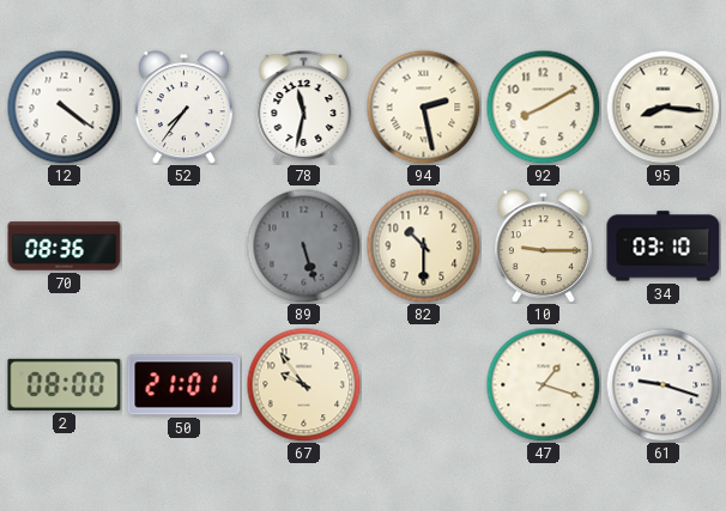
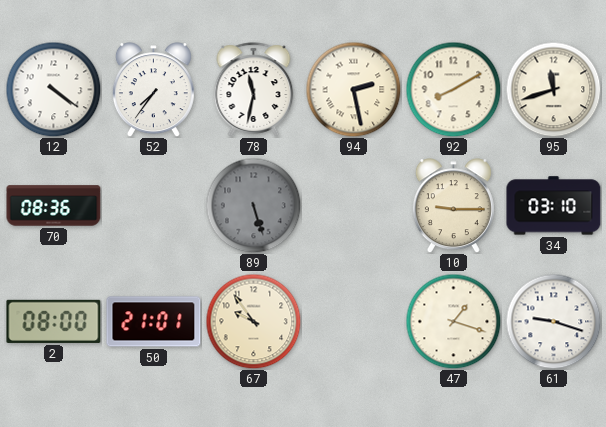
95: 8:16 -> 11:42 (553, 89)
82: 10:30 -> none (423, 245)
